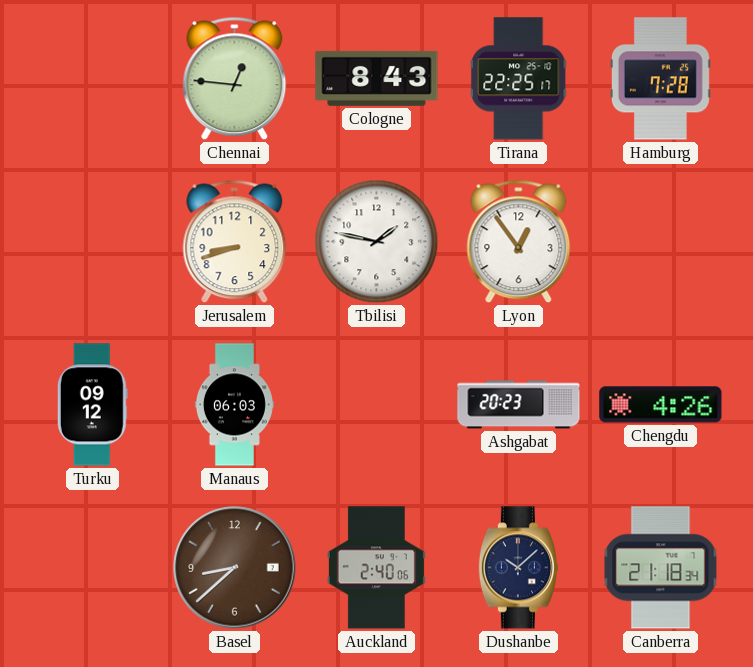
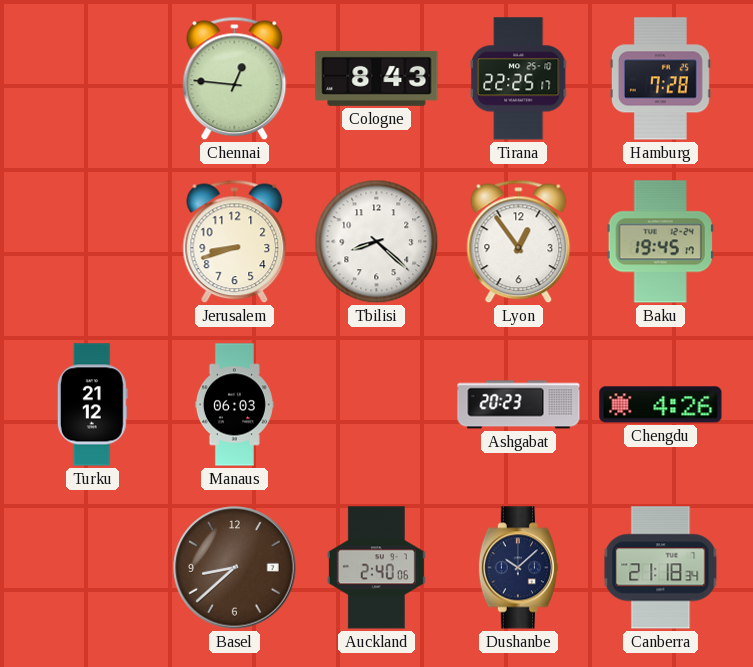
Tbilisi: 1:47 -> 8:22 (377, 242)
Baku: none -> 19:45 (660, 242)
Turku: 09:12 -> 21:12 (92, 405)
